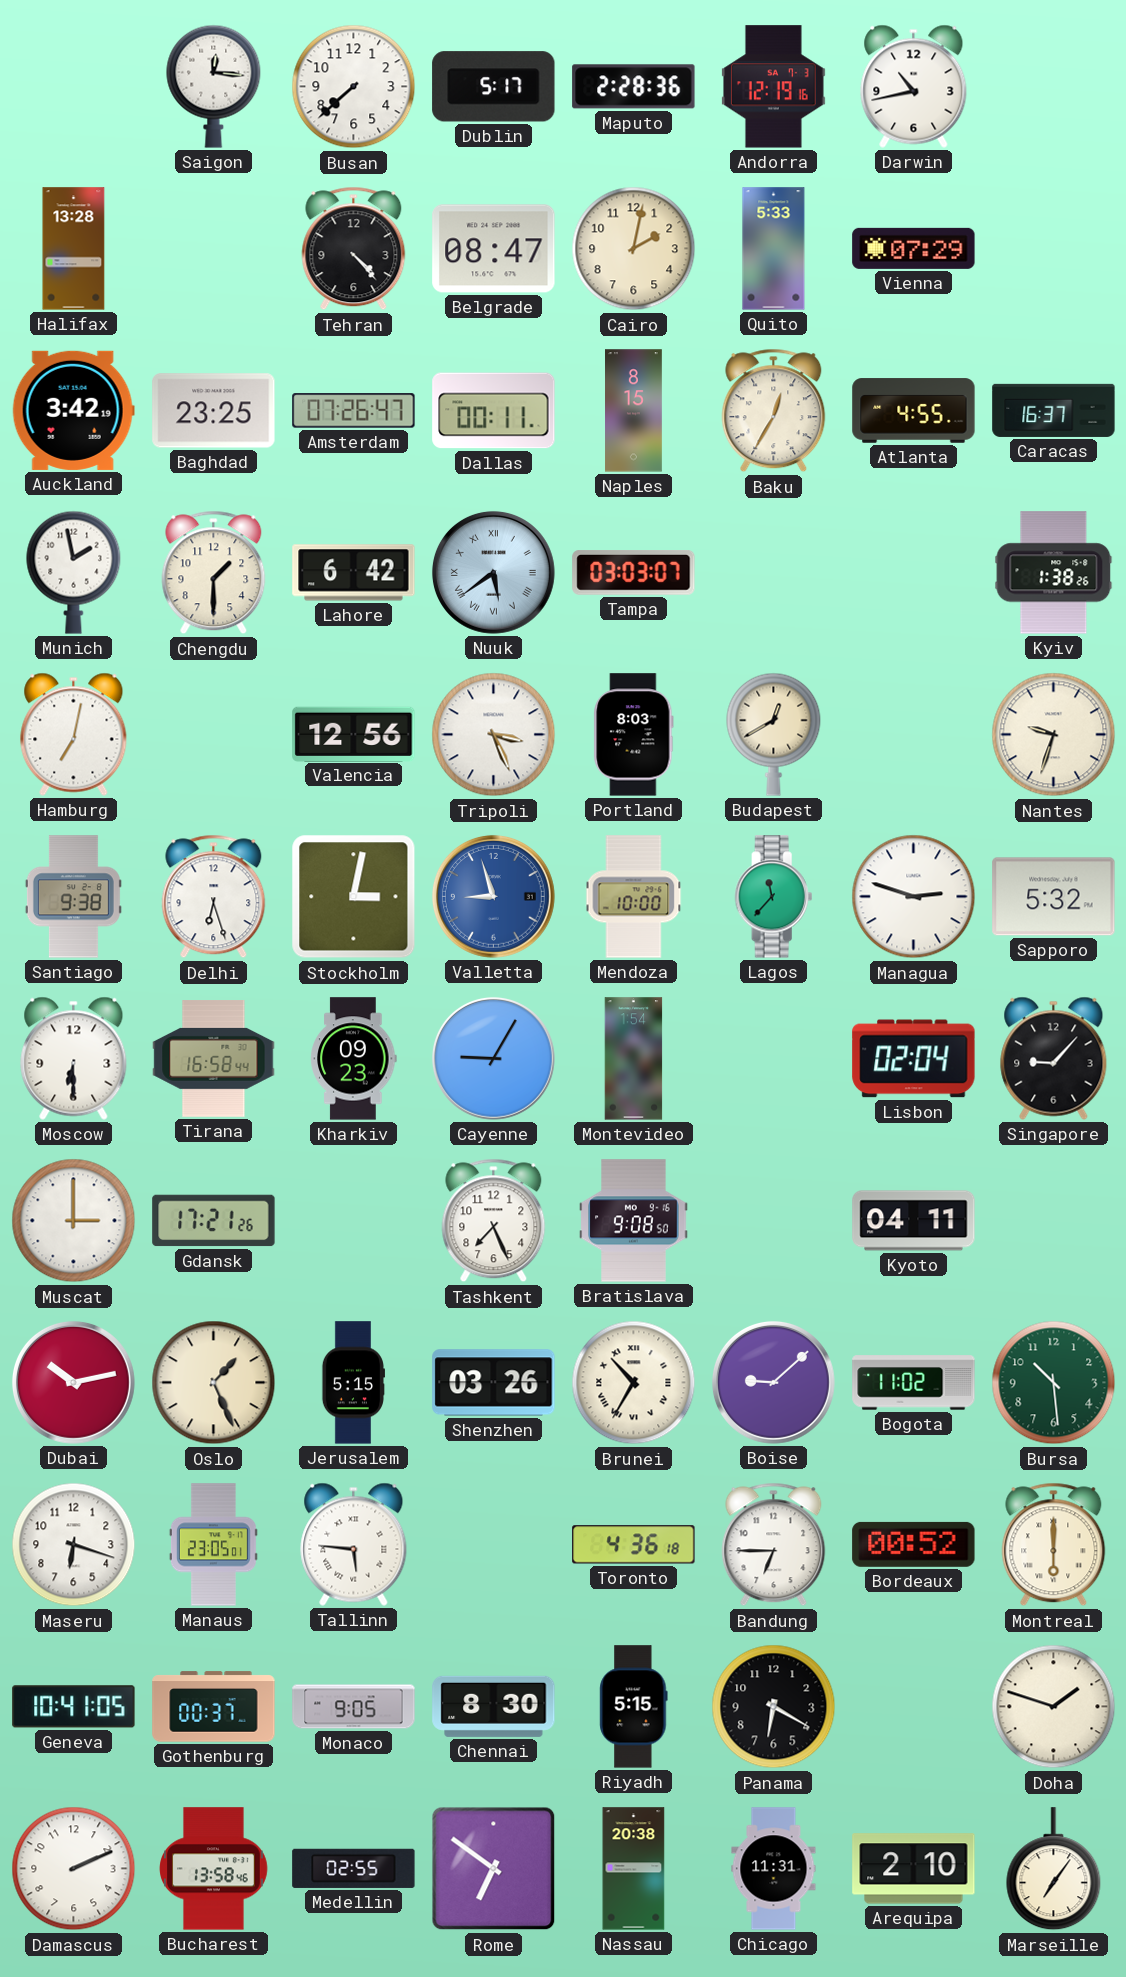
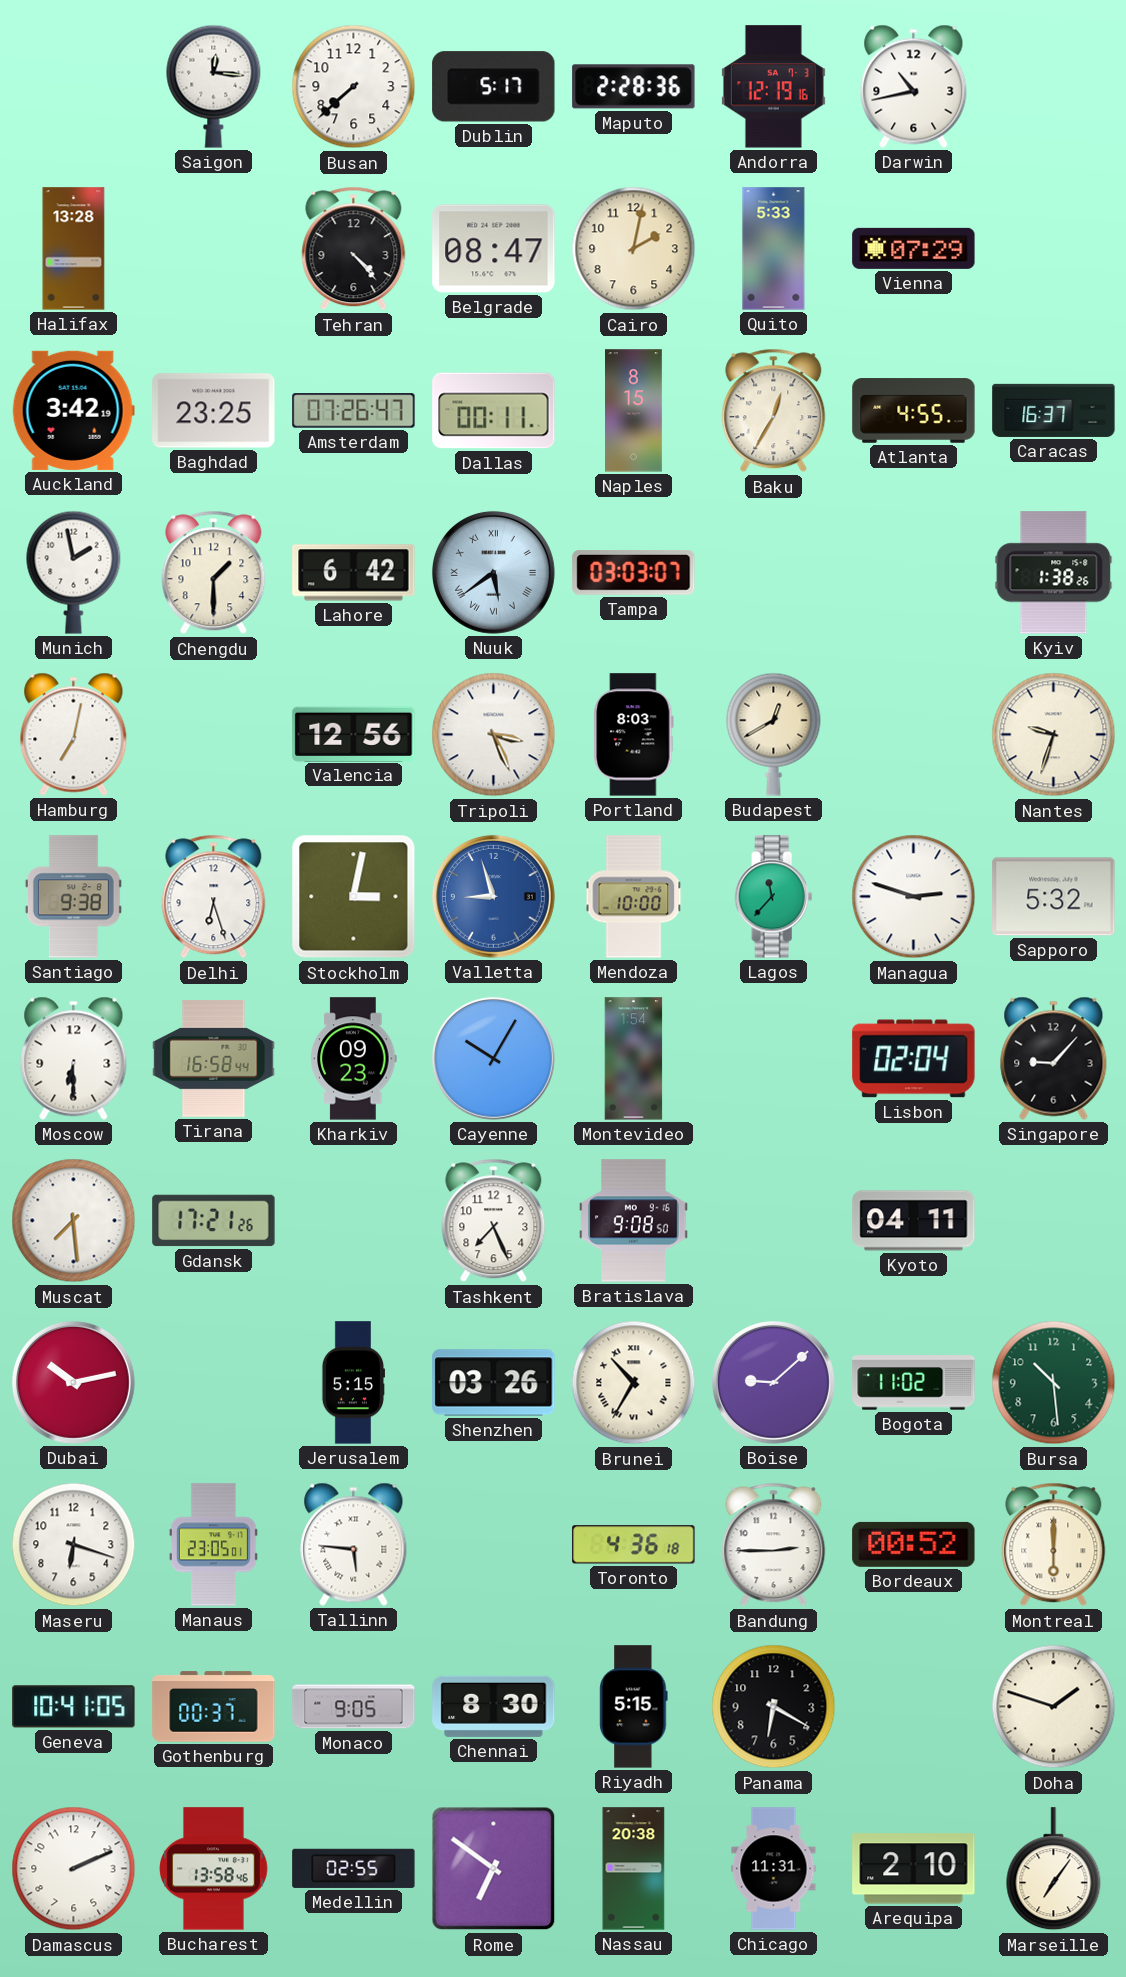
Cayenne: 9:05 -> 10:05 (493, 1058)
Muscat: 3:00 -> 7:29 (74, 1221)
Oslo: 1:26 -> none (214, 1383)
Bandung: 6:45 -> 2:45 (774, 1545)
